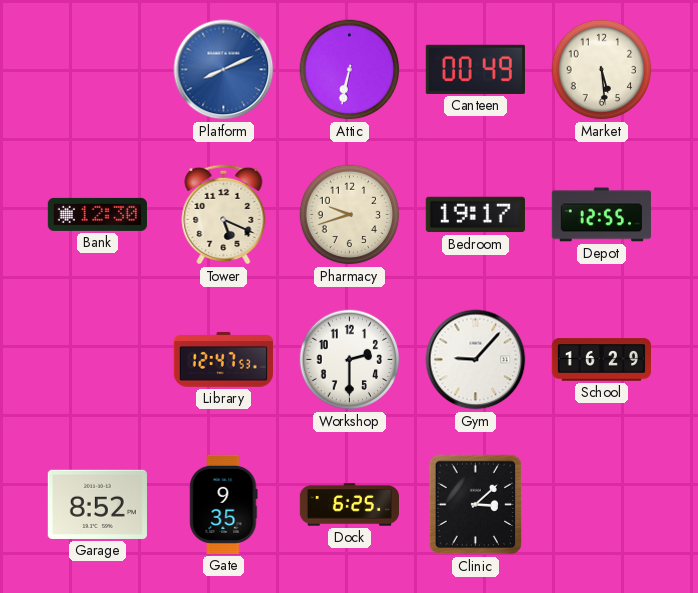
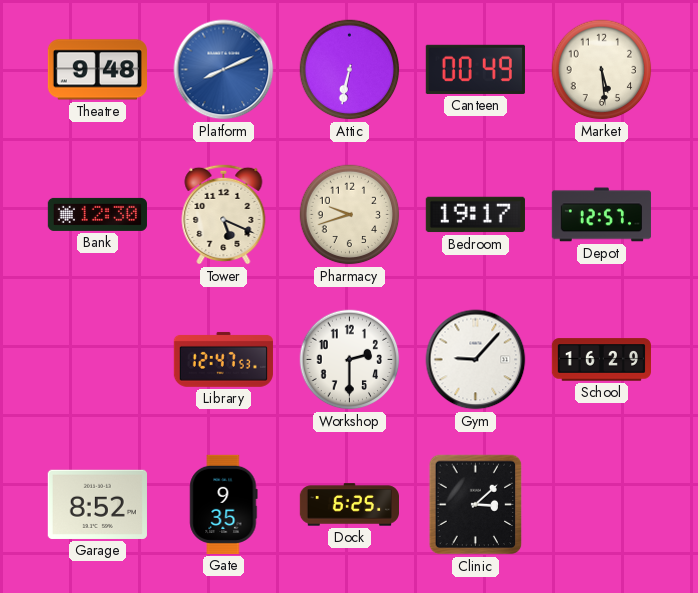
Theatre: none -> 9:48 (97, 70)
Depot: 12:55 -> 12:57 (601, 215)
